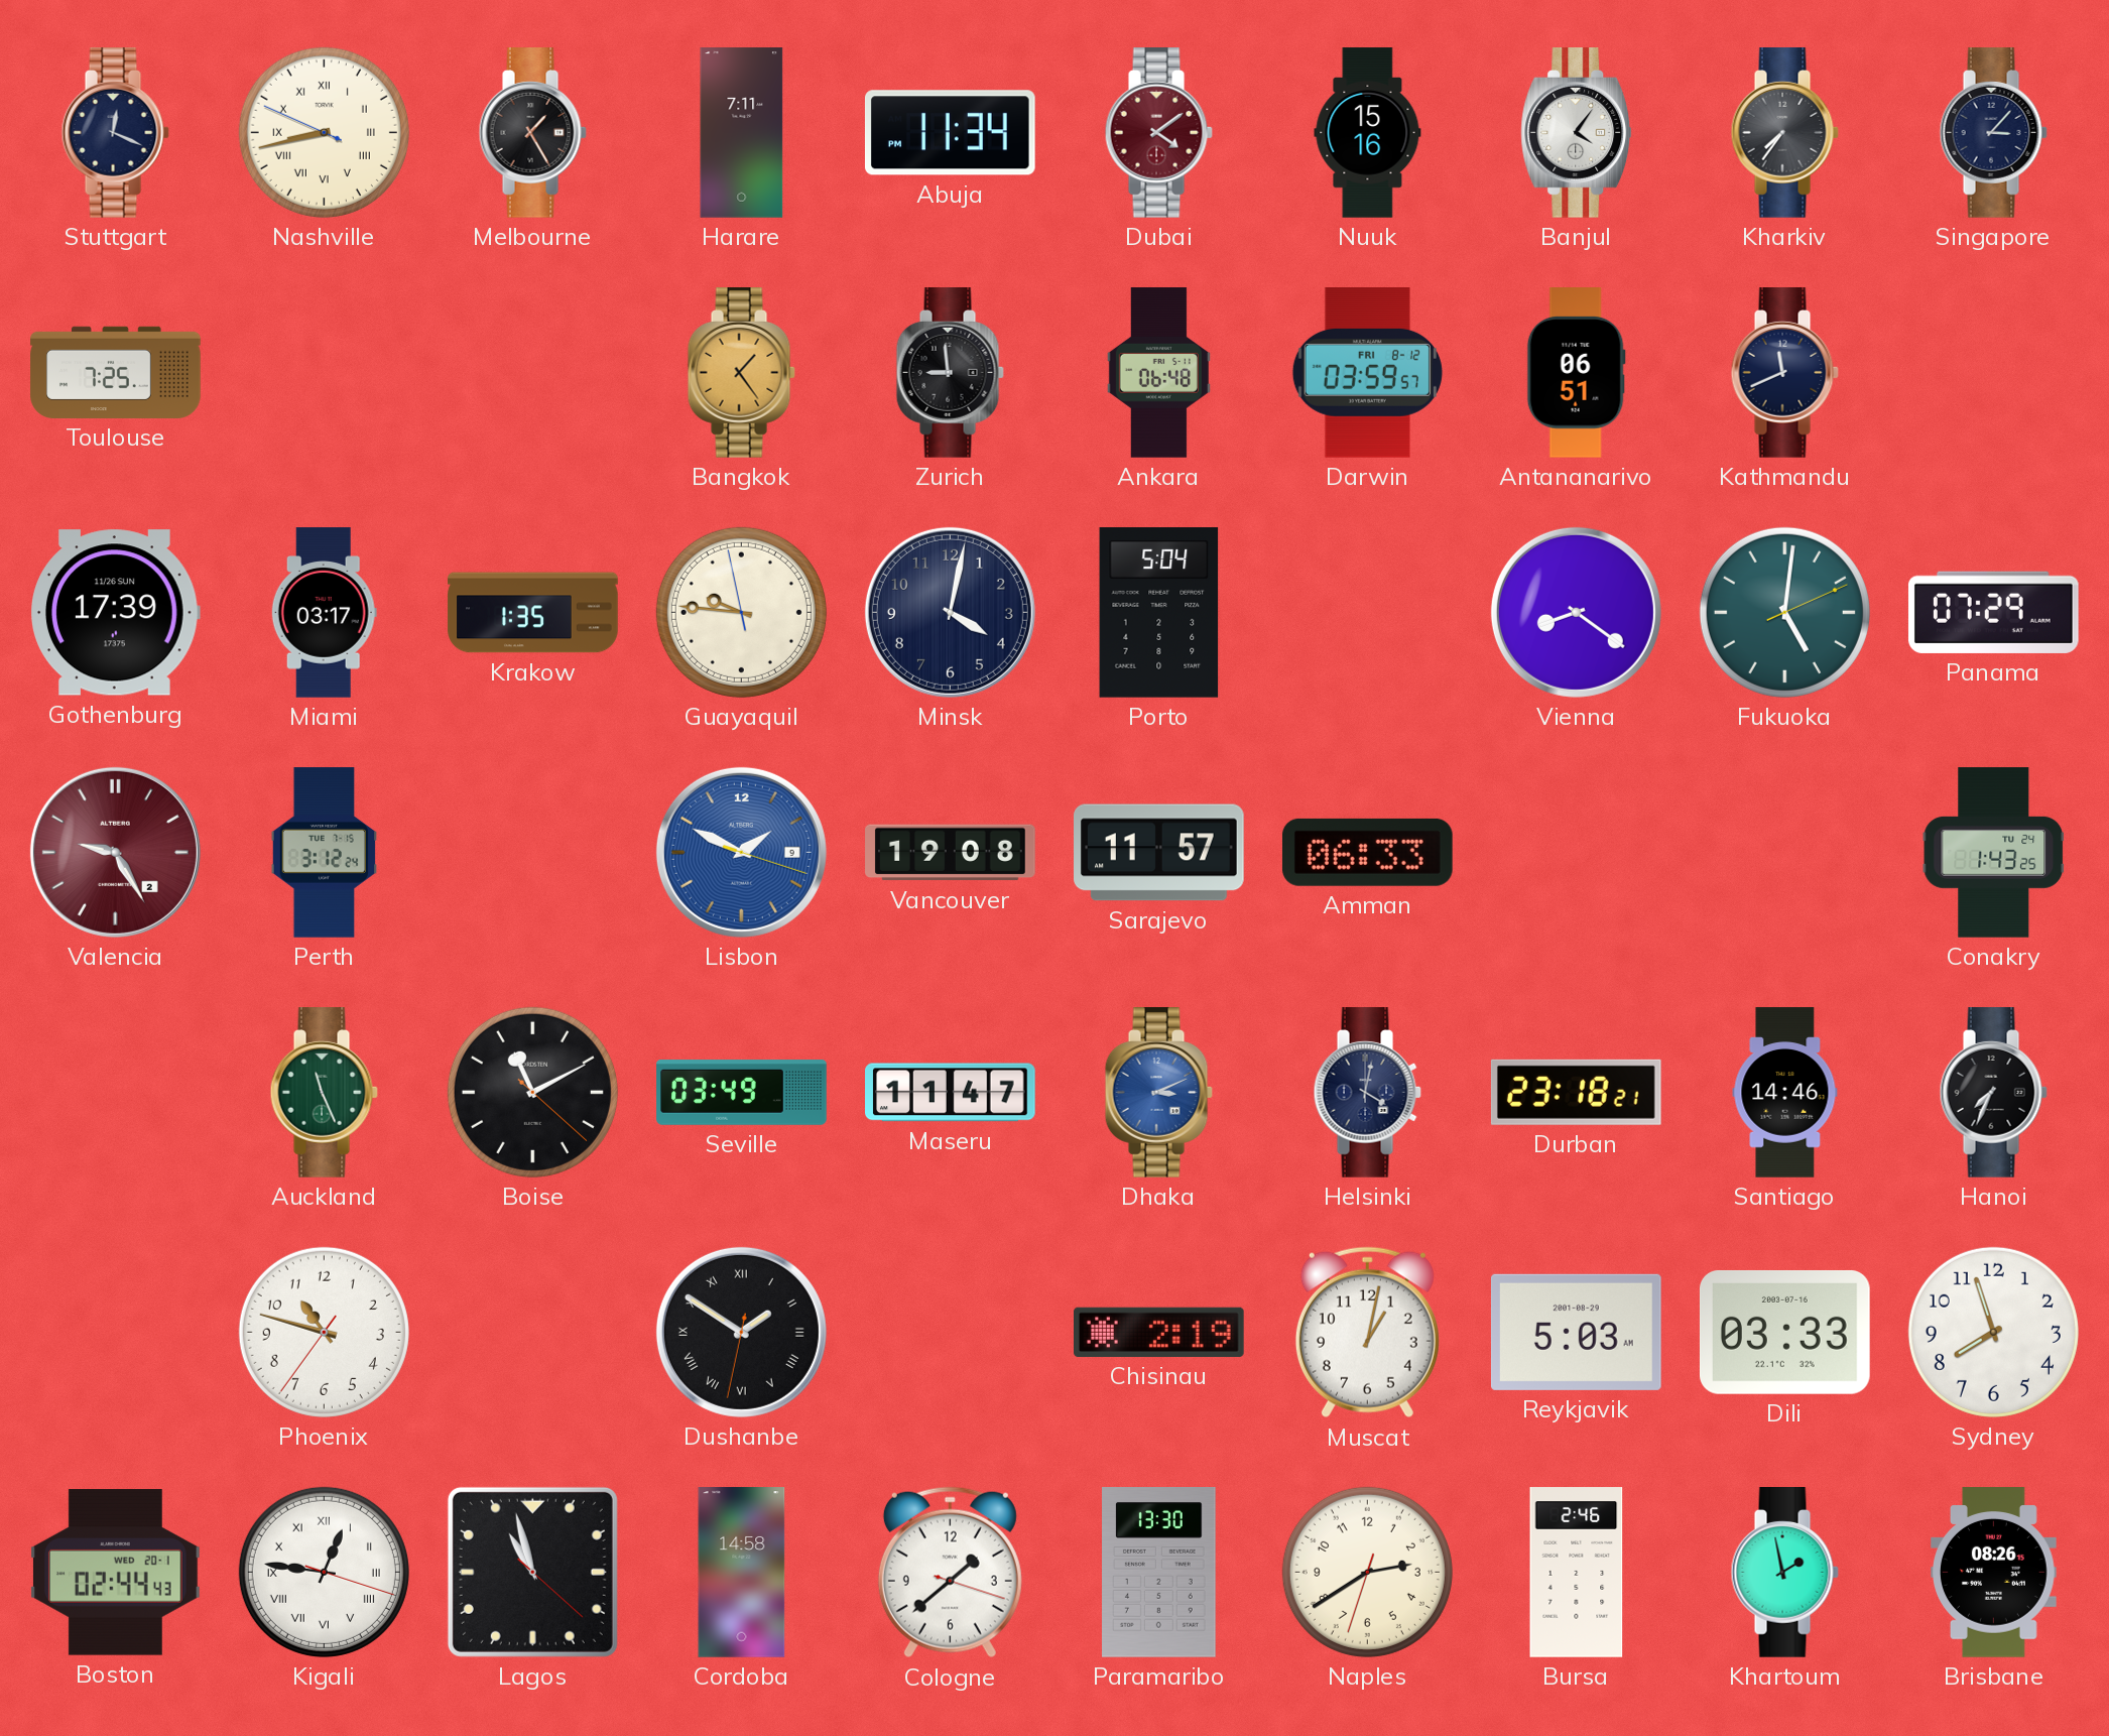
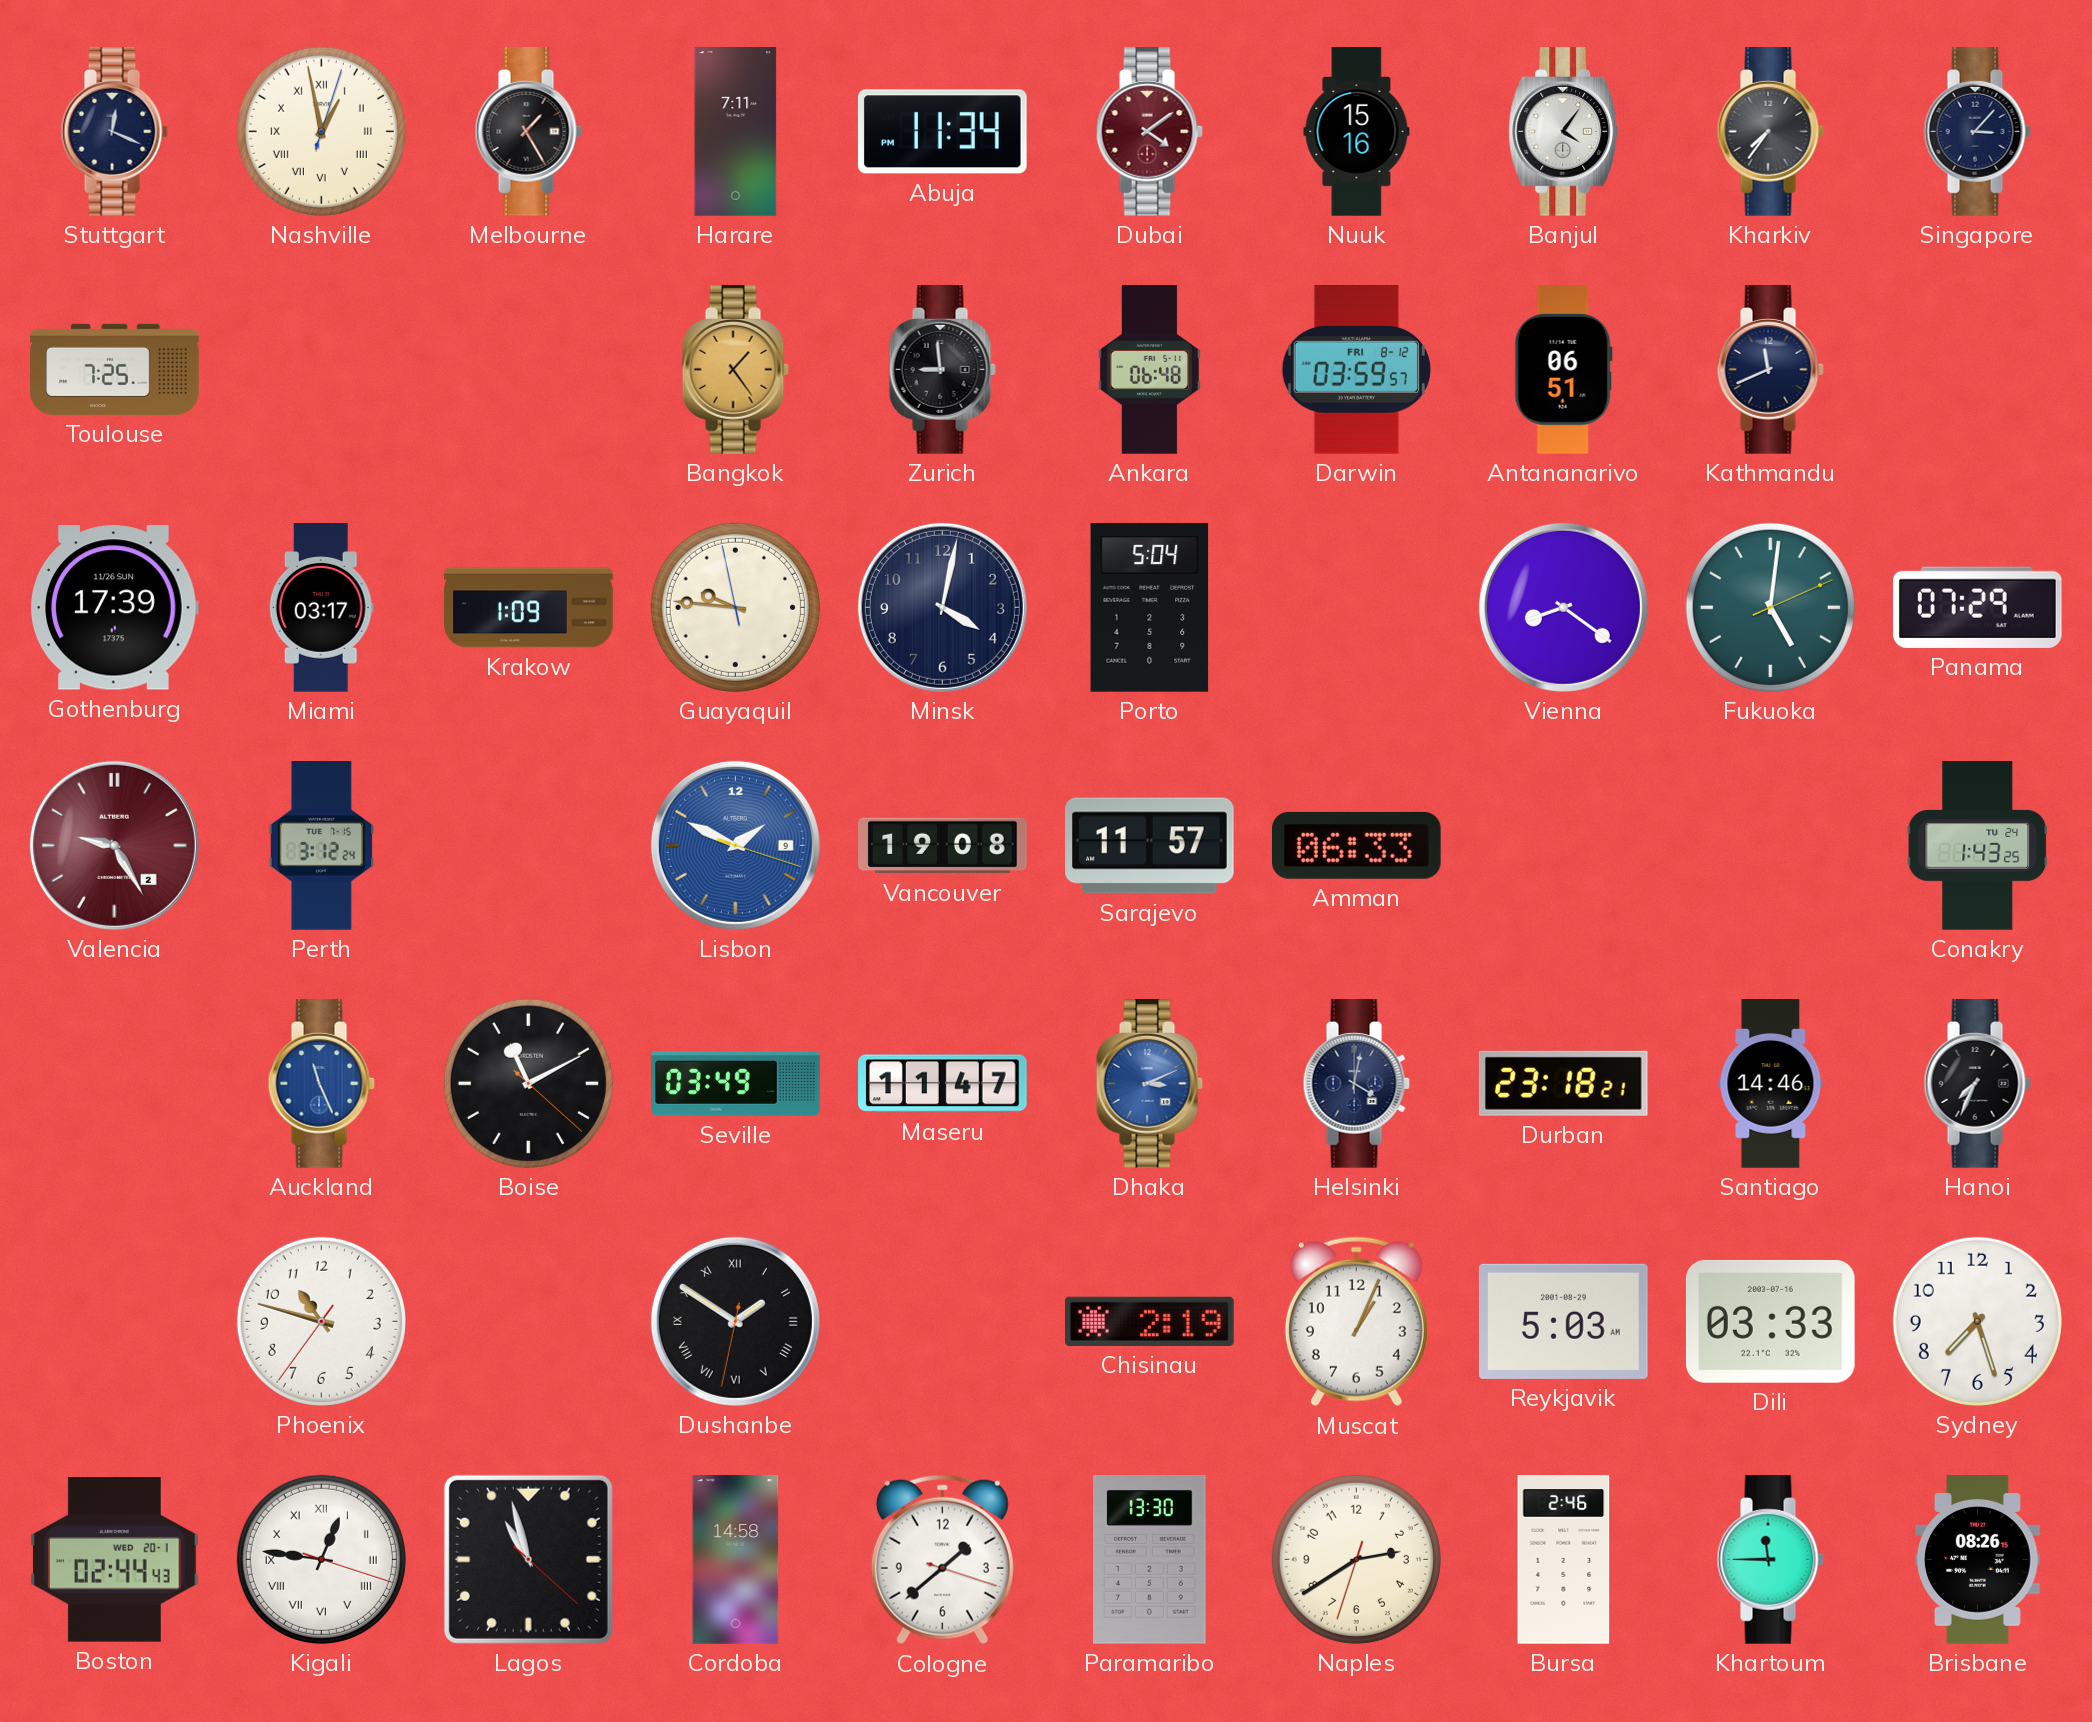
Nashville: 8:42 -> 12:58 (321, 131)
Krakow: 1:35 -> 1:09 (529, 608)
Auckland dial: green -> blue (321, 1084)
Muscat: 1:02 -> 1:04 (1356, 1322)
Sydney: 7:57 -> 7:27 (1977, 1321)
Khartoum: 1:58 -> 11:45 (1770, 1560)
